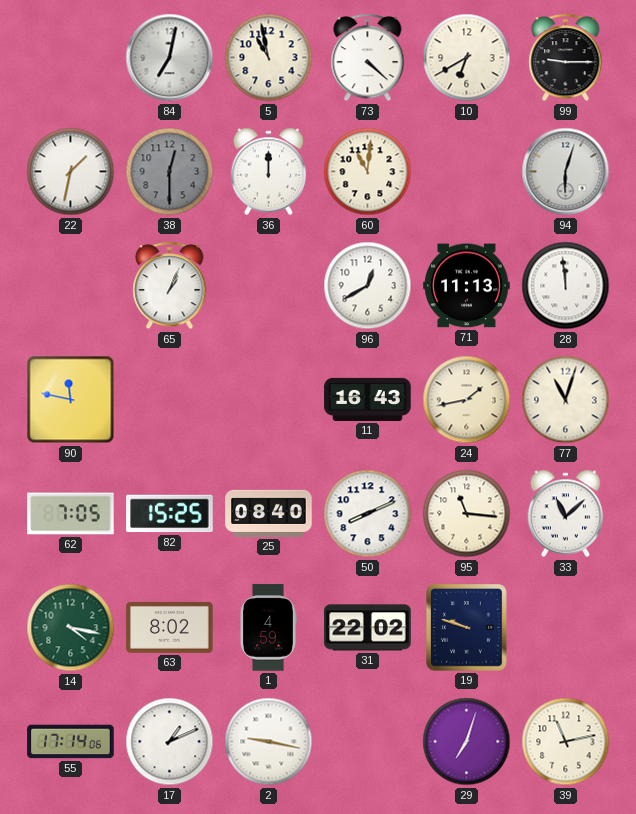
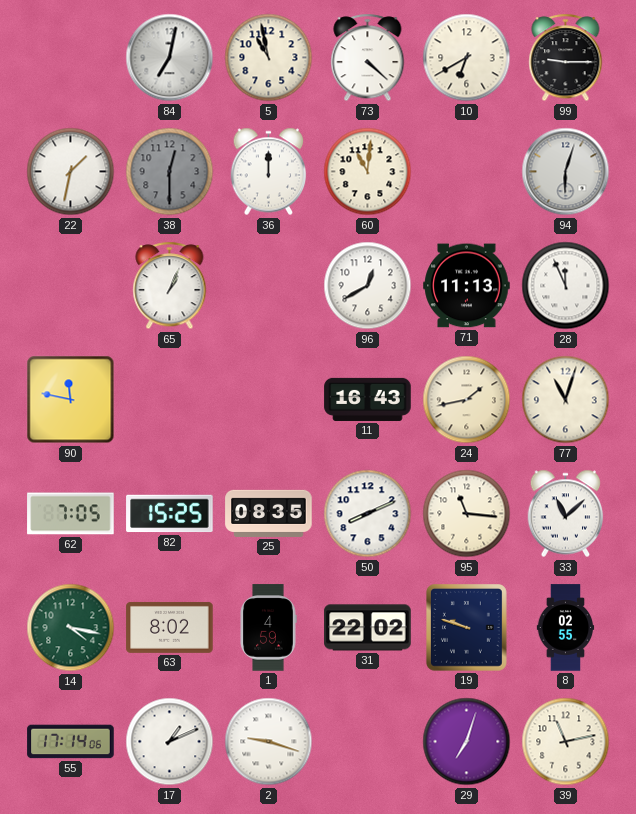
28: 11:59 -> 11:56 (566, 286)
25: 08:40 -> 08:35 (269, 513)
8: none -> 02:55 (566, 628)
2: 9:17 -> 9:18 (269, 742)
